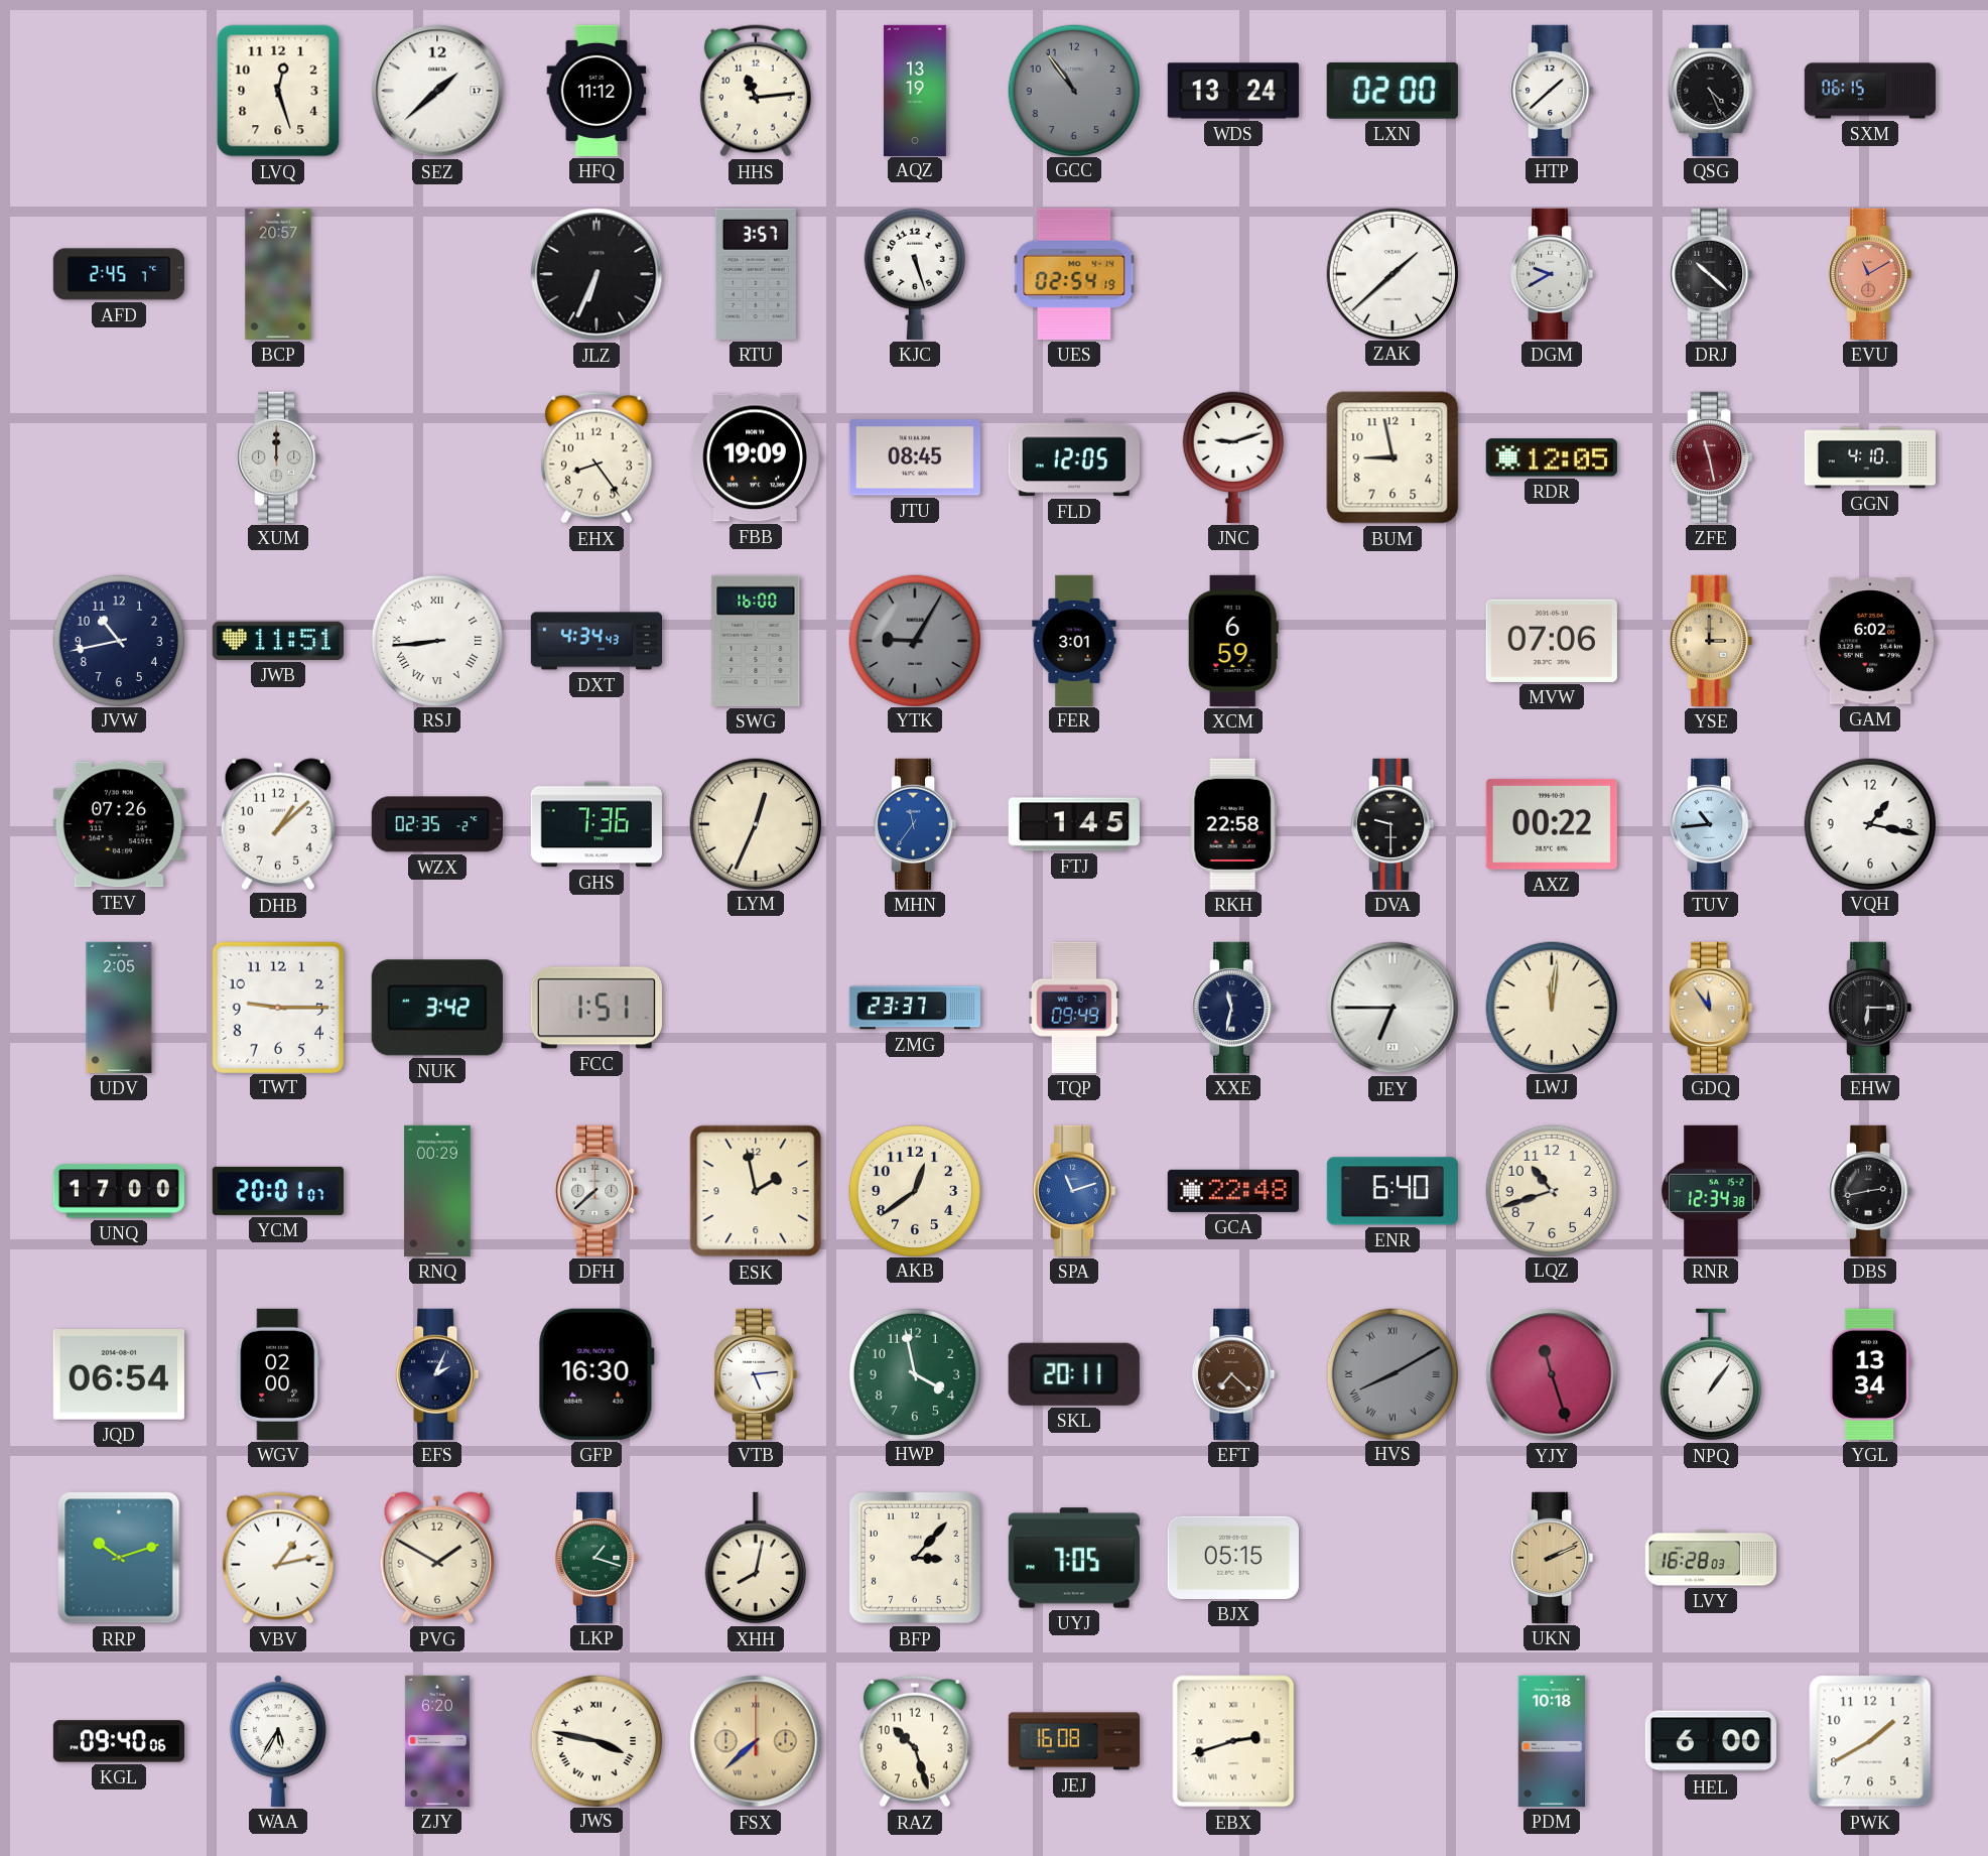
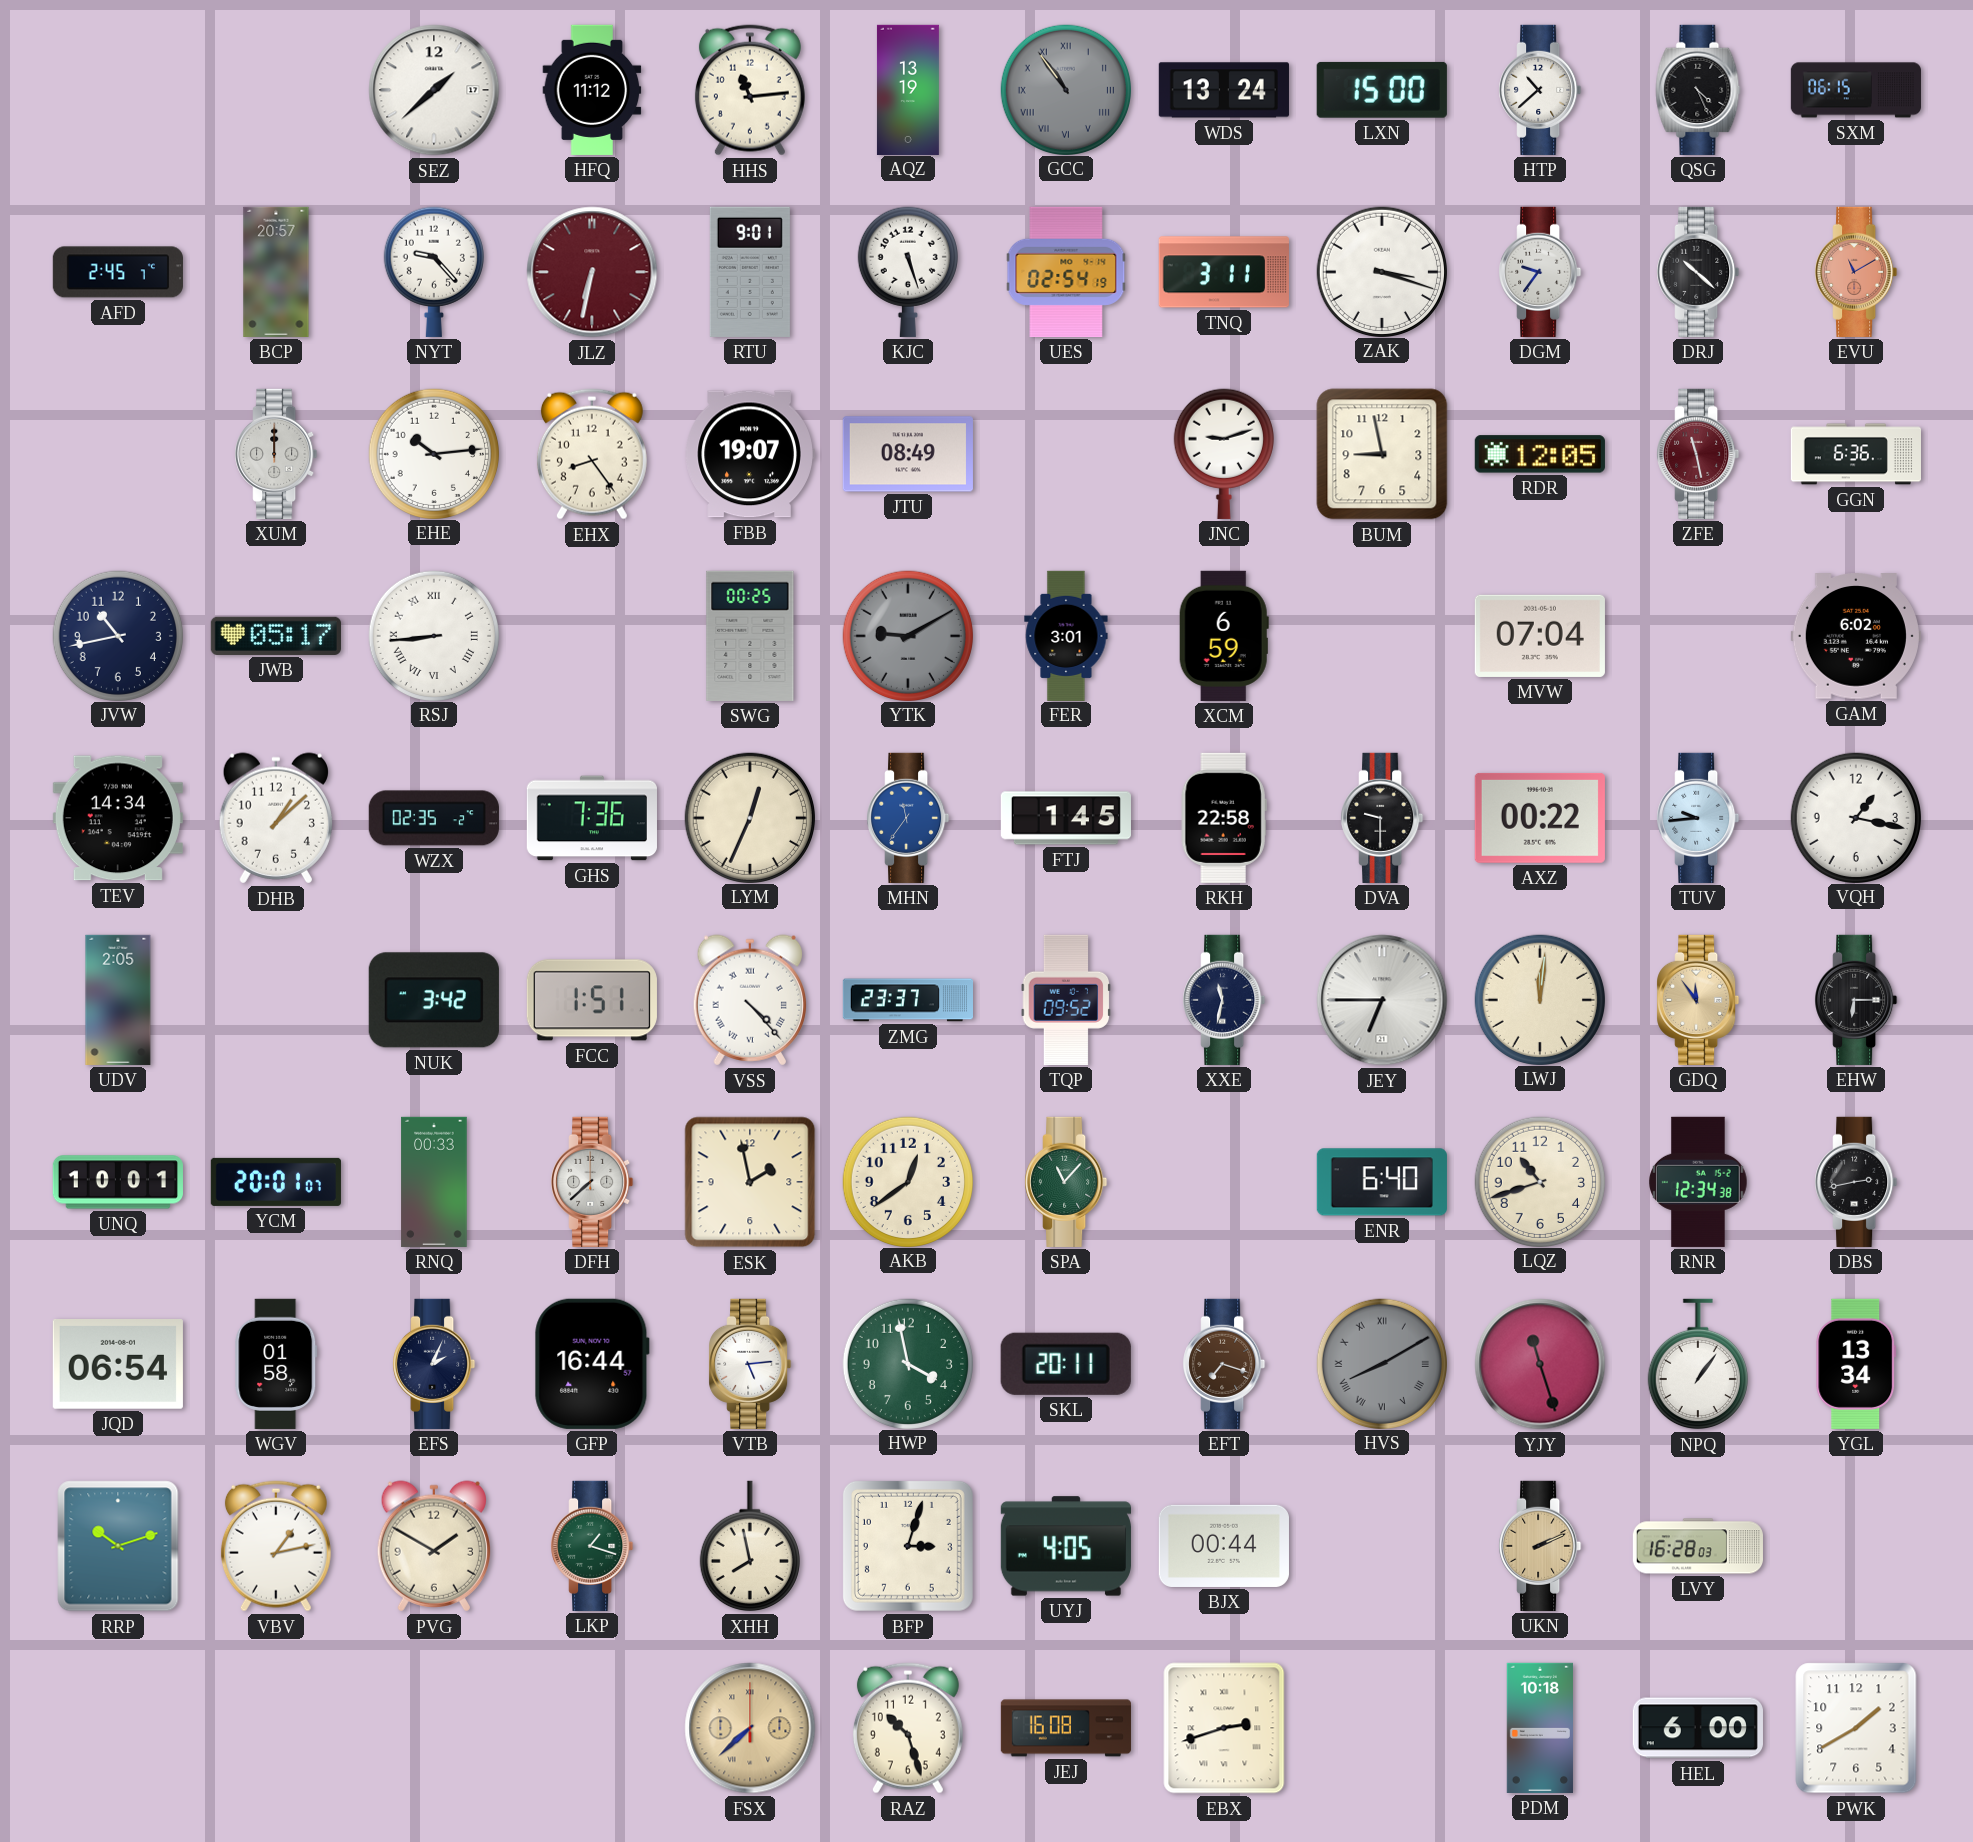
LVQ: 12:27 -> none (278, 91)
GCC numerals: Arabic -> Roman (1065, 89)
LXN: 02:00 -> 15:00 (1382, 90)
HTP: 1:38 -> 10:38 (1540, 90)
NYT: none -> 9:23 (434, 272)
JLZ: 6:34 -> 6:32 (592, 272)
JLZ dial: black -> burgundy (592, 272)
RTU: 3:57 -> 9:01 (750, 272)
TNQ: none -> 3:11 (1224, 272)
ZAK: 1:38 -> 3:18 (1381, 271)
DGM: 9:40 -> 9:36 (1540, 272)
EHE: none -> 10:14 (433, 453)
FBB: 19:09 -> 19:07 (750, 454)
JTU: 08:45 -> 08:49 (908, 454)
FLD: 12:05 -> none (1074, 457)
GGN: 4:10 -> 6:36 (1855, 454)
JWB: 11:51 -> 05:17 (276, 636)
DXT: 4:34 -> none (595, 641)
SWG: 16:00 -> 00:25 (750, 636)
YTK: 9:05 -> 9:10 (907, 635)
MVW: 07:06 -> 07:04 (1540, 636)
YSE: 3:00 -> none (1711, 641)
TEV: 07:26 -> 14:34 (118, 818)
TUV: 10:44 -> 9:44 (1698, 818)
TWT: 9:15 -> none (277, 1007)
VSS: none -> 4:23 (749, 1000)
TQP: 09:49 -> 09:52 (1066, 1000)
UNQ: 17:00 -> 10:01 (118, 1182)
RNQ: 00:29 -> 00:33 (434, 1182)
SPA: 11:12 -> 11:07 (1066, 1182)
SPA dial: blue -> green (1066, 1182)
GCA: 22:48 -> none (1233, 1191)
WGV: 02:00 -> 01:58 (276, 1364)
GFP: 16:30 -> 16:44 (592, 1364)
EFT: 7:22 -> 7:18 (1224, 1364)
XHH: 8:02 -> 7:58 (750, 1546)
BFP: 3:07 -> 3:03 (908, 1546)
UYJ: 7:05 -> 4:05 (1066, 1546)
BJX: 05:15 -> 00:44 (1224, 1546)
KGL: 09:40 -> none (119, 1741)
WAA: 5:35 -> none (278, 1741)
ZJY: 6:20 -> none (437, 1741)
JWS: 3:47 -> none (595, 1740)
